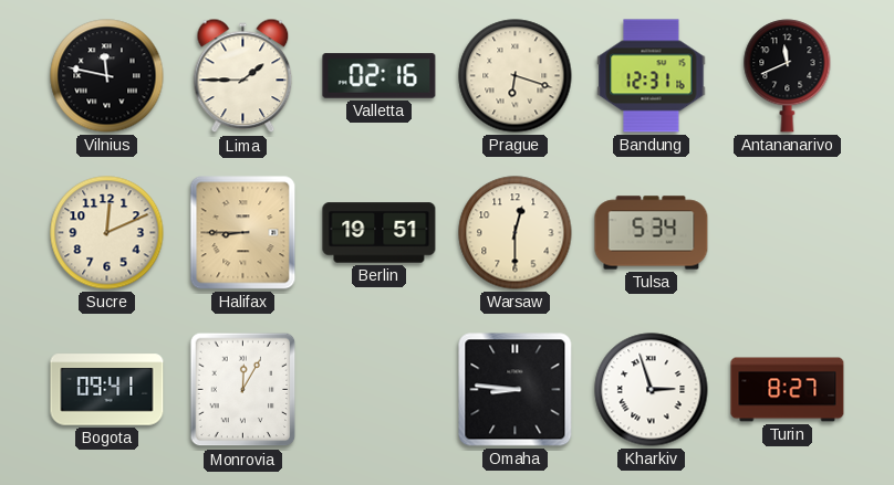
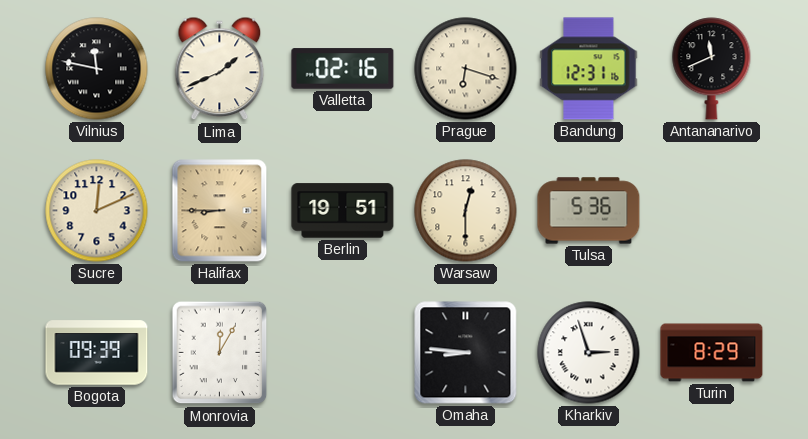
Lima: 1:45 -> 1:41 (220, 69)
Tulsa: 5:34 -> 5:36 (589, 211)
Bogota: 09:41 -> 09:39 (97, 353)
Turin: 8:27 -> 8:29 (712, 353)
